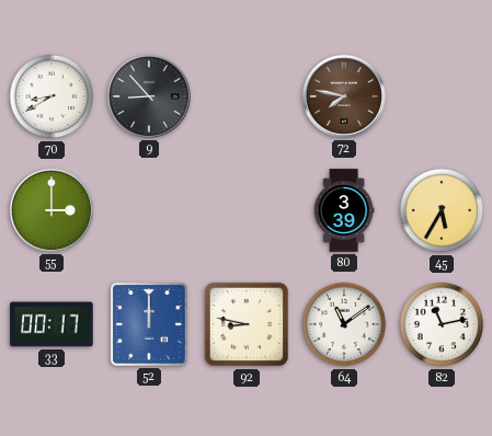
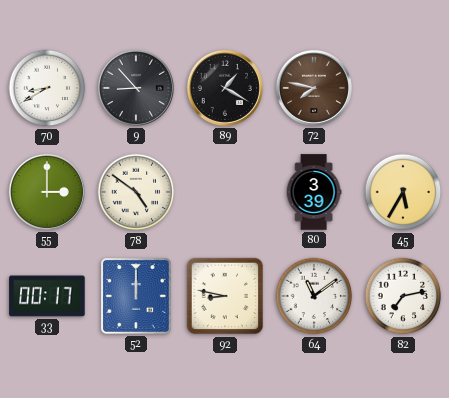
89: none -> 1:20 (225, 88)
78: none -> 4:51 (136, 192)
82: 11:13 -> 7:13 (403, 296)
